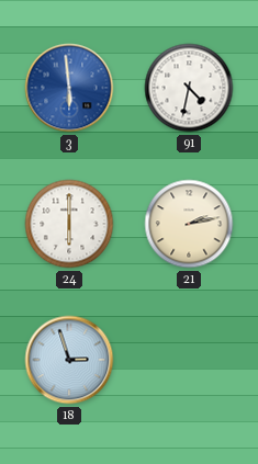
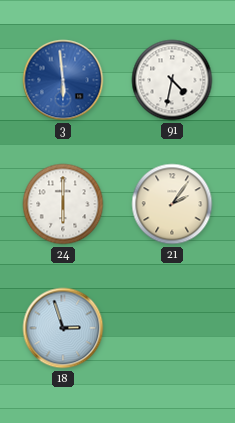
21: 2:13 -> 2:06 (172, 204)
